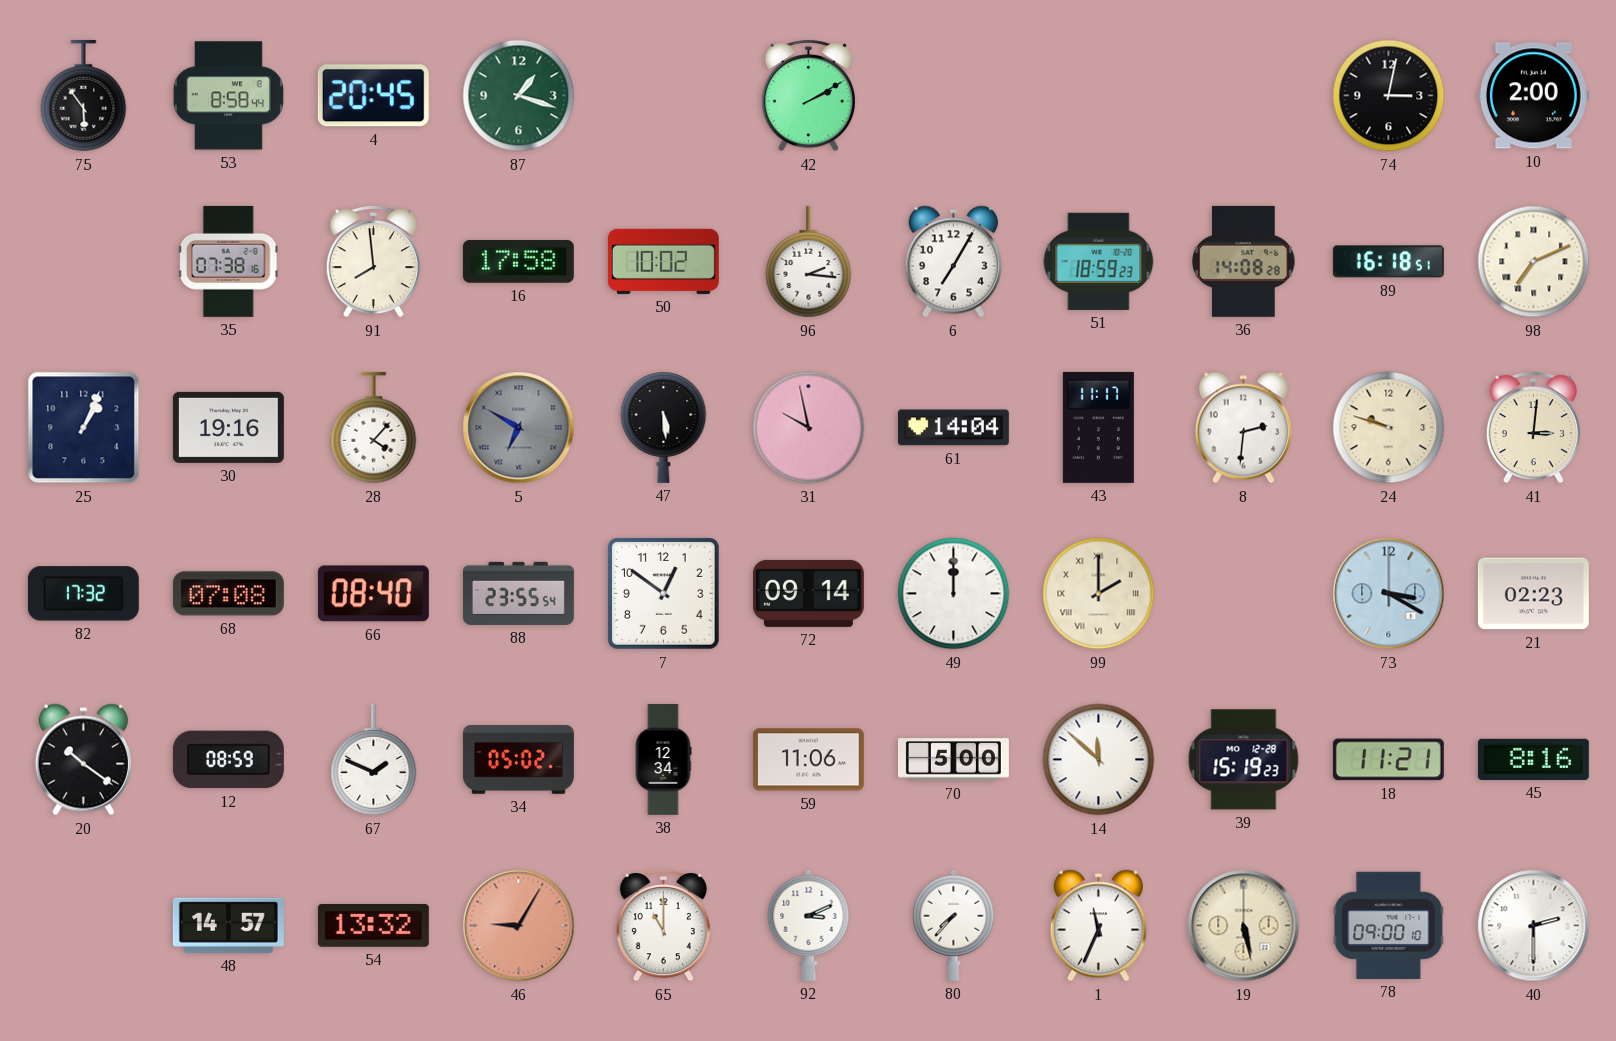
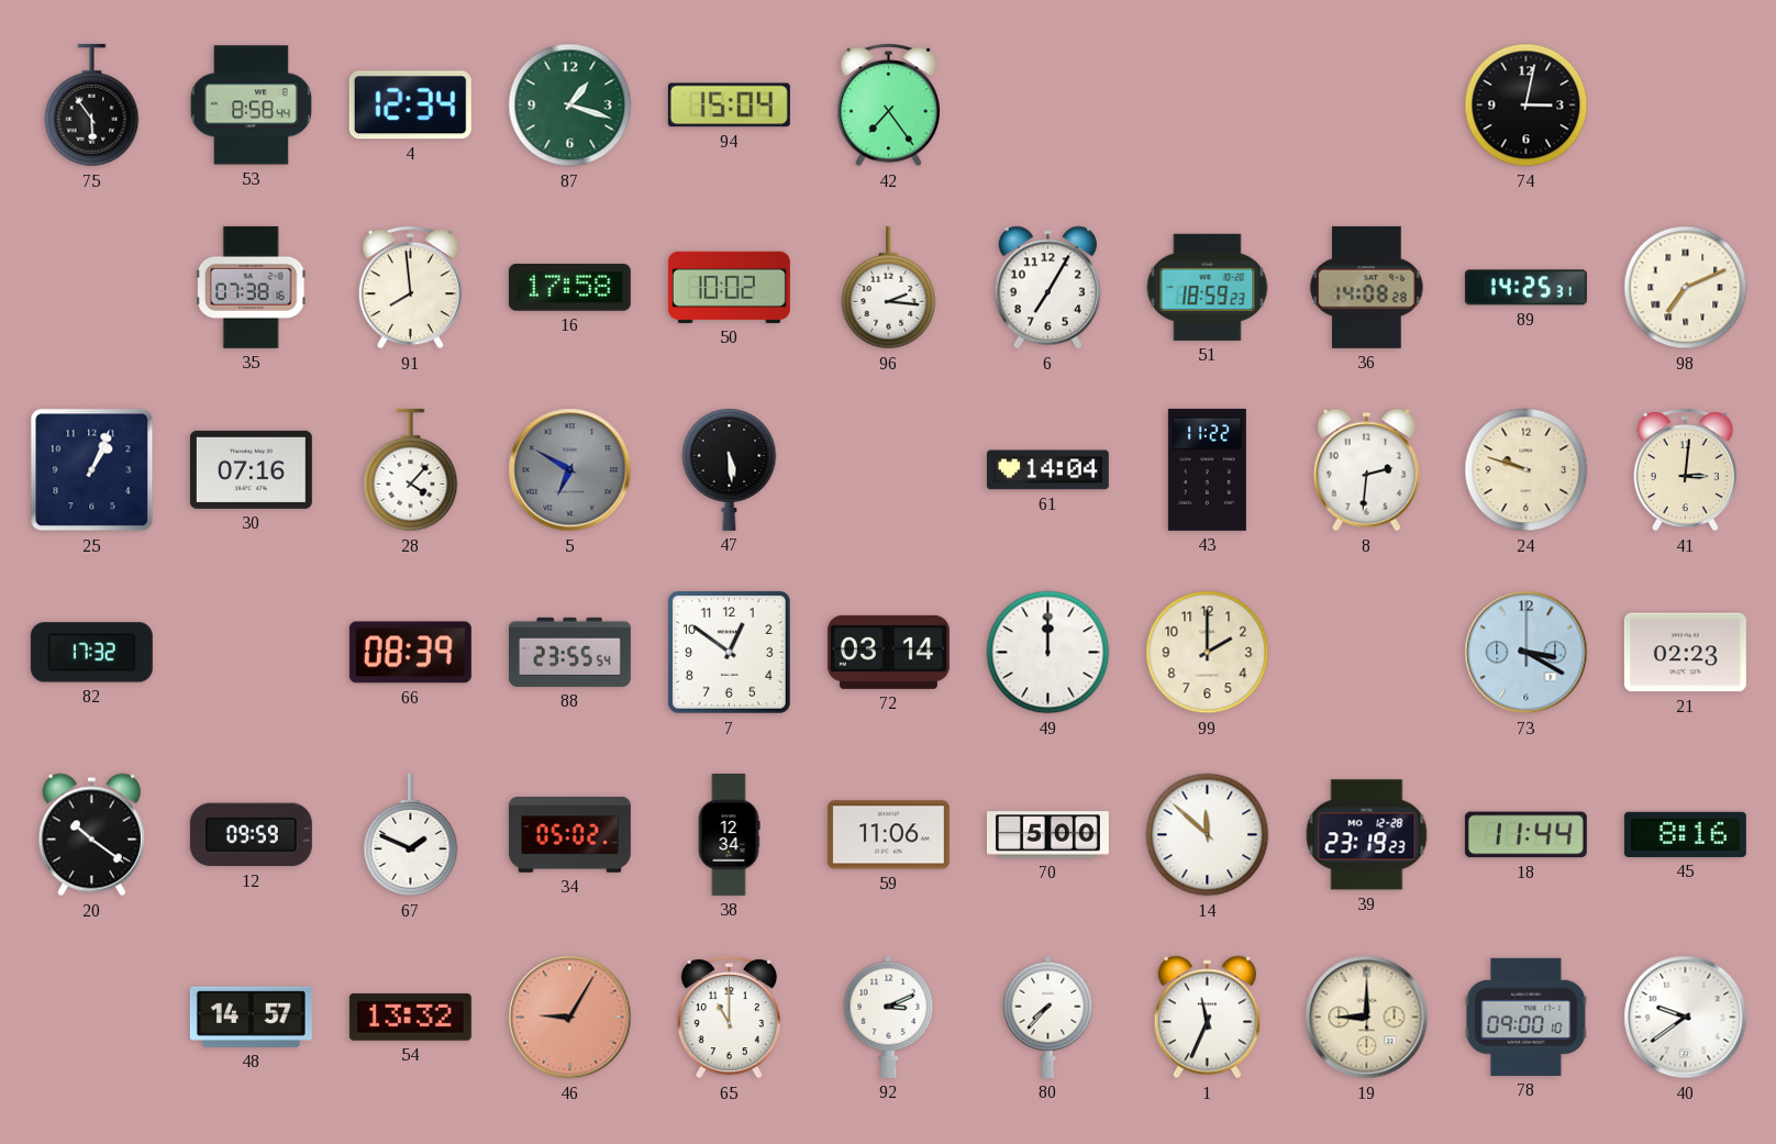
4: 20:45 -> 12:34 (410, 105)
94: none -> 15:04 (729, 105)
42: 2:10 -> 7:24 (888, 105)
10: 2:00 -> none (1533, 96)
89: 16:18 -> 14:25 (1525, 288)
30: 19:16 -> 07:16 (251, 469)
31: 9:58 -> none (809, 428)
43: 11:17 -> 11:22 (1207, 469)
68: 07:08 -> none (228, 594)
66: 08:40 -> 08:39 (410, 653)
72: 09:14 -> 03:14 (888, 652)
99 numerals: Roman -> Arabic (1208, 653)
12: 08:59 -> 09:59 (251, 835)
39: 15:19 -> 23:19 (1367, 835)
18: 11:21 -> 11:44 (1525, 835)
19: 5:28 -> 9:00 (1367, 1018)
40: 2:30 -> 9:39 (1686, 1018)
